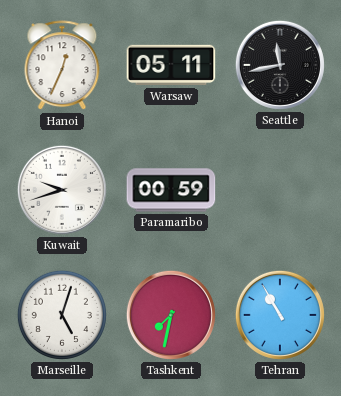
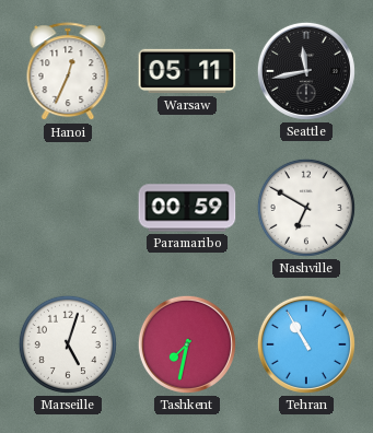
Kuwait: 9:42 -> none (62, 190)
Nashville: none -> 6:50 (306, 208)
